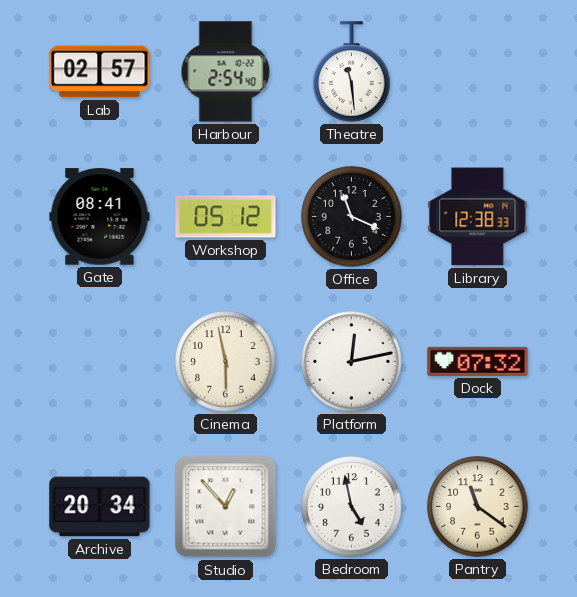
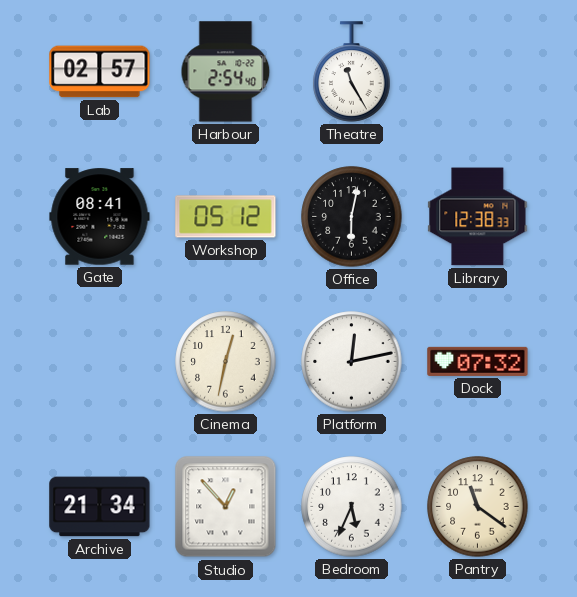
Theatre: 11:29 -> 11:25 (352, 72)
Office: 11:19 -> 6:02 (352, 217)
Cinema: 5:58 -> 12:32 (226, 362)
Archive: 20:34 -> 21:34 (100, 507)
Bedroom: 4:58 -> 5:34 (352, 507)
